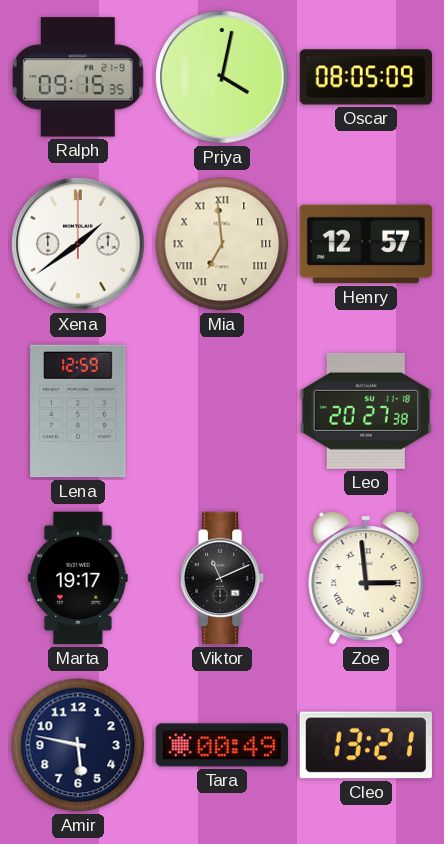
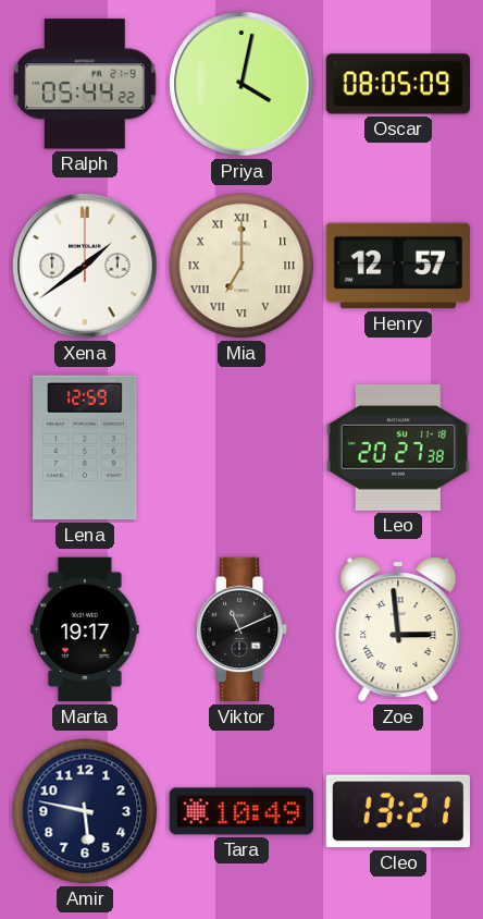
Ralph: 09:15 -> 05:44 (85, 84)
Mia: 6:59 -> 7:00 (242, 266)
Tara: 00:49 -> 10:49 (240, 811)
